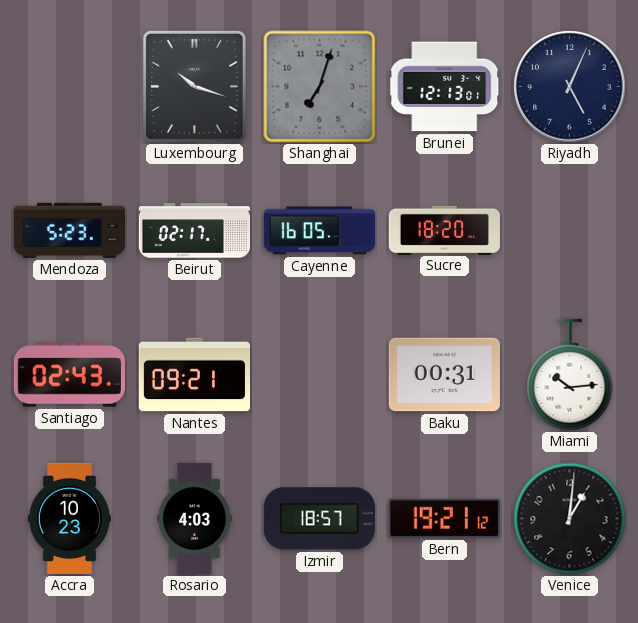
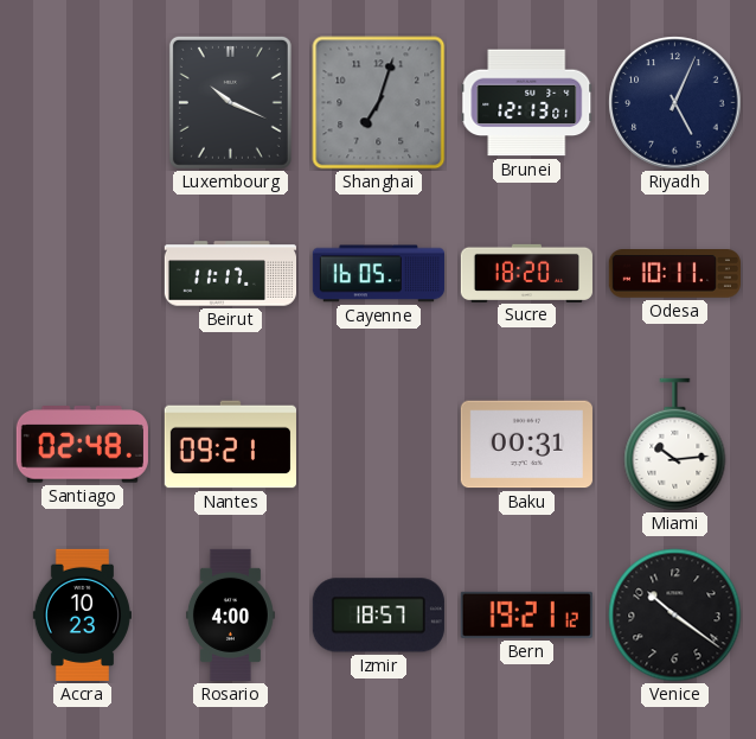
Luxembourg: 10:18 -> 10:19 (230, 102)
Mendoza: 5:23 -> none (69, 230)
Beirut: 02:17 -> 11:17 (230, 274)
Odesa: none -> 10:11 (674, 274)
Santiago: 02:43 -> 02:48 (82, 445)
Rosario: 4:03 -> 4:00 (230, 614)
Venice: 1:01 -> 10:21 (675, 616)
